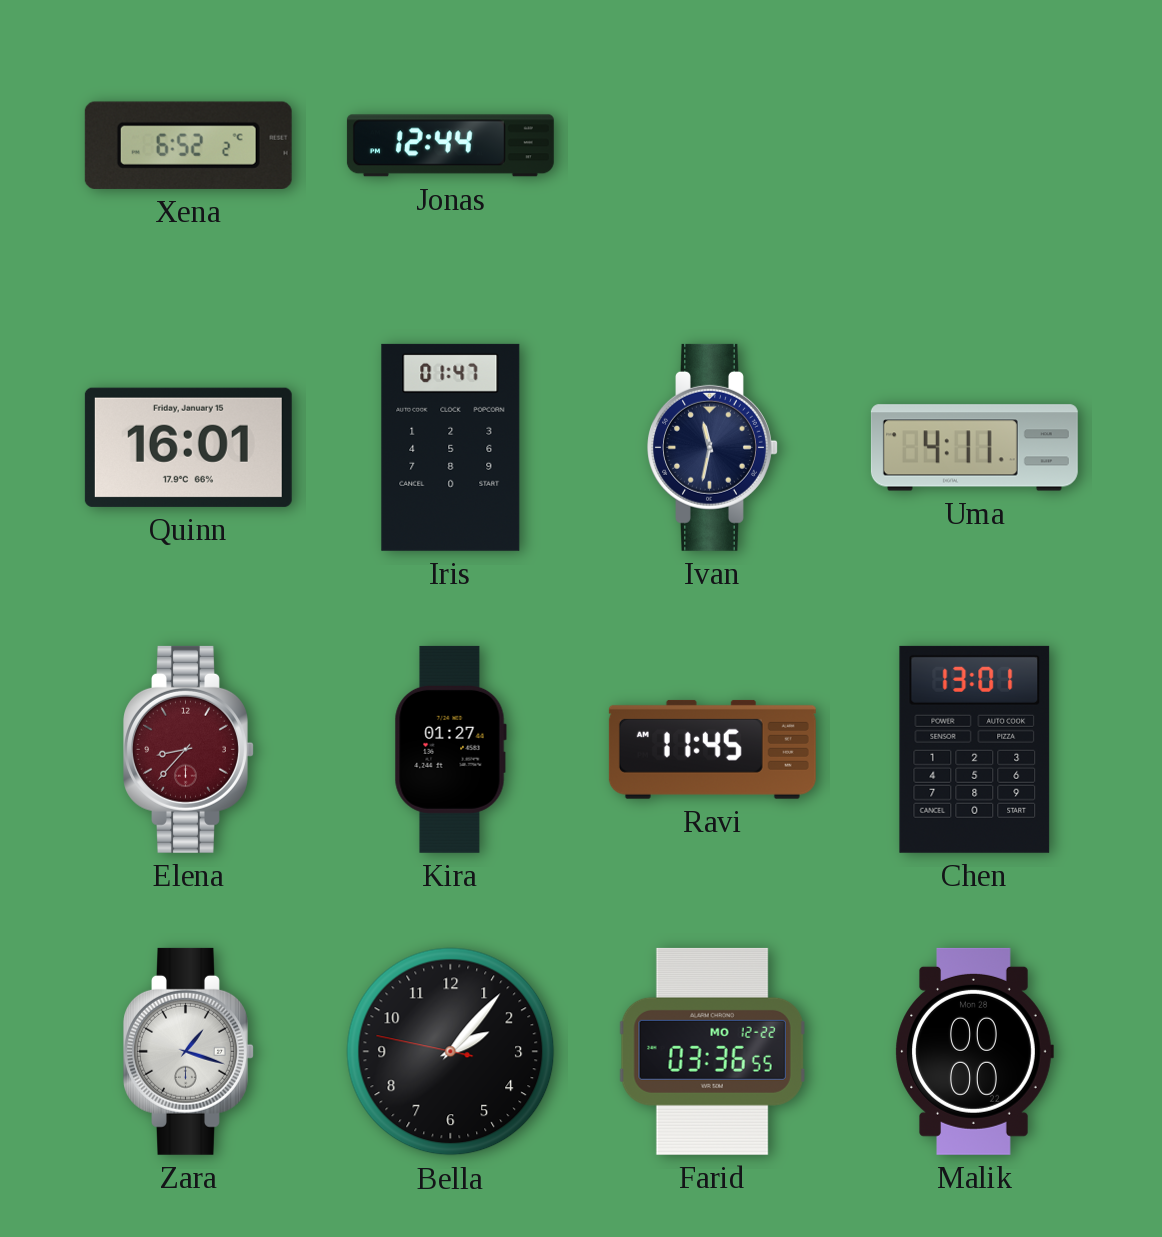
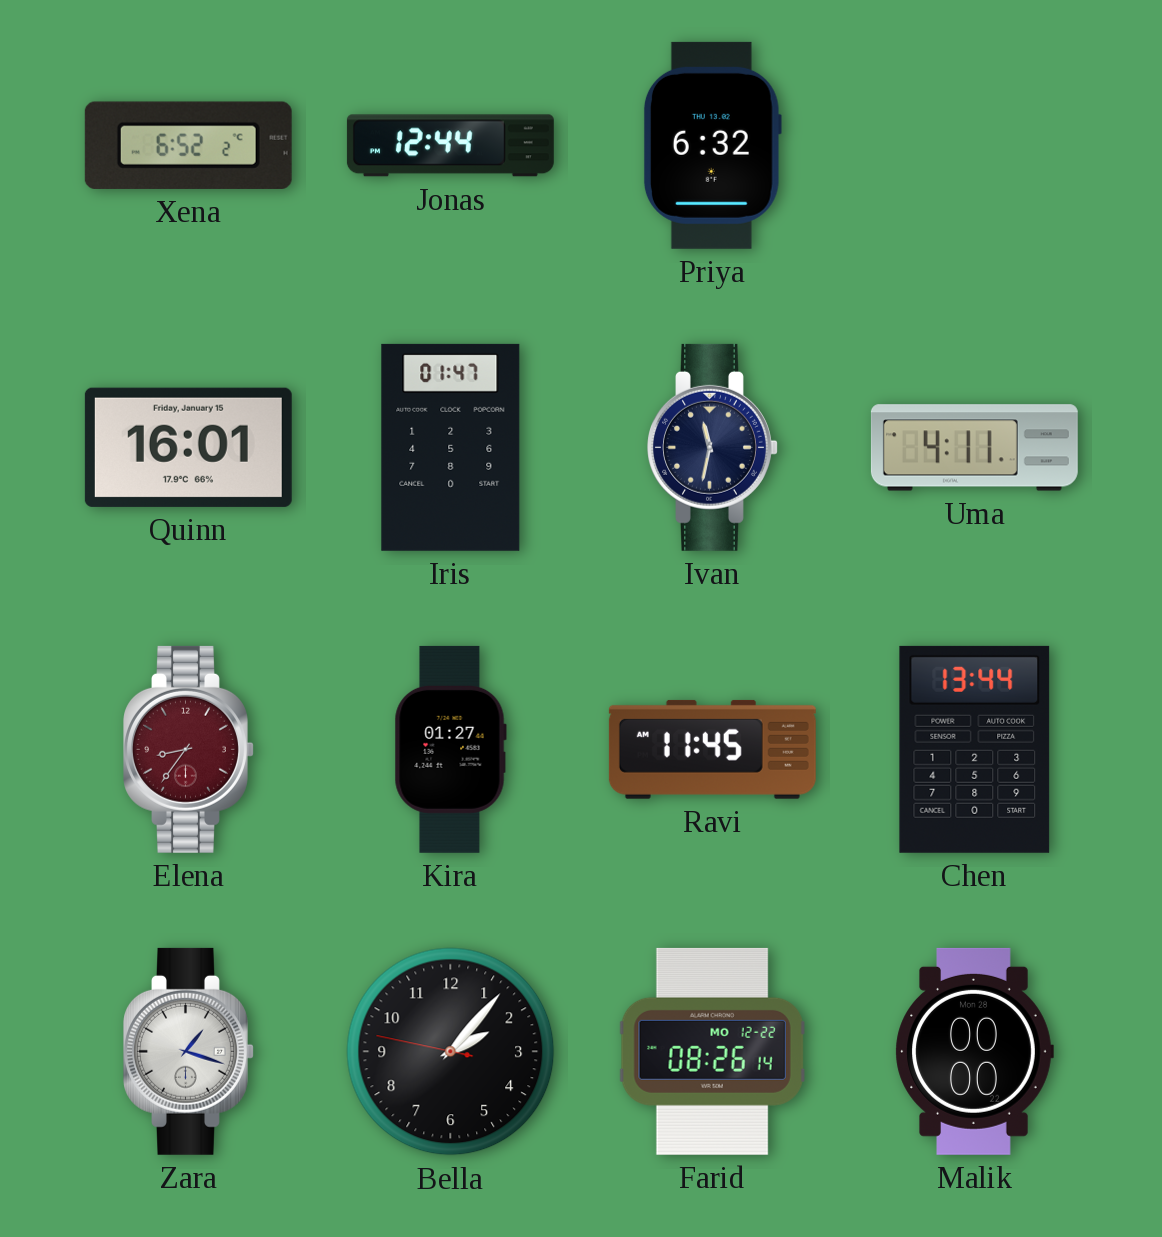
Priya: none -> 6:32 (712, 145)
Elena: 8:37 -> 8:36 (189, 749)
Chen: 13:01 -> 13:44 (975, 749)
Farid: 03:36 -> 08:26 (712, 1051)
